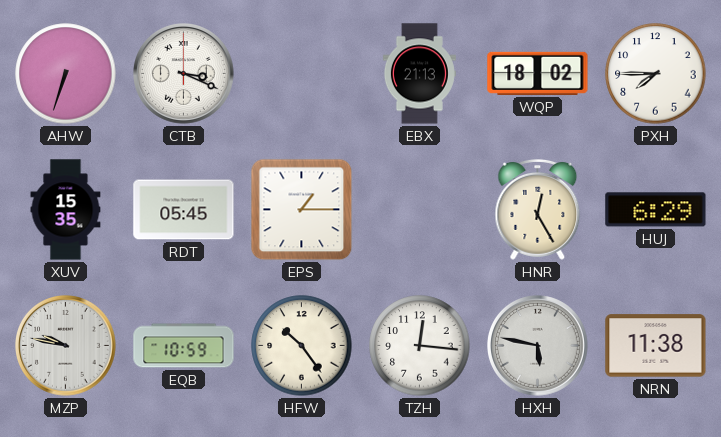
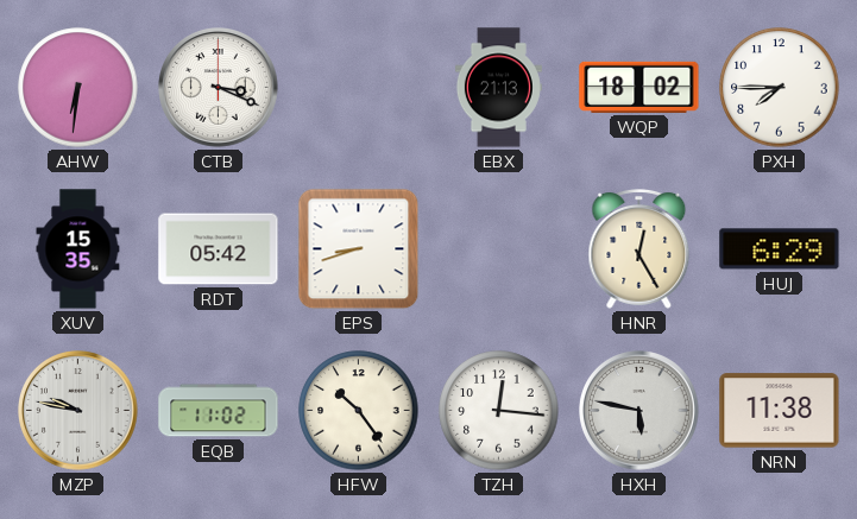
AHW: 6:33 -> 6:31 (78, 88)
RDT: 05:45 -> 05:42 (219, 249)
EPS: 1:15 -> 8:42 (359, 249)
EQB: 10:59 -> 11:02 (219, 411)
